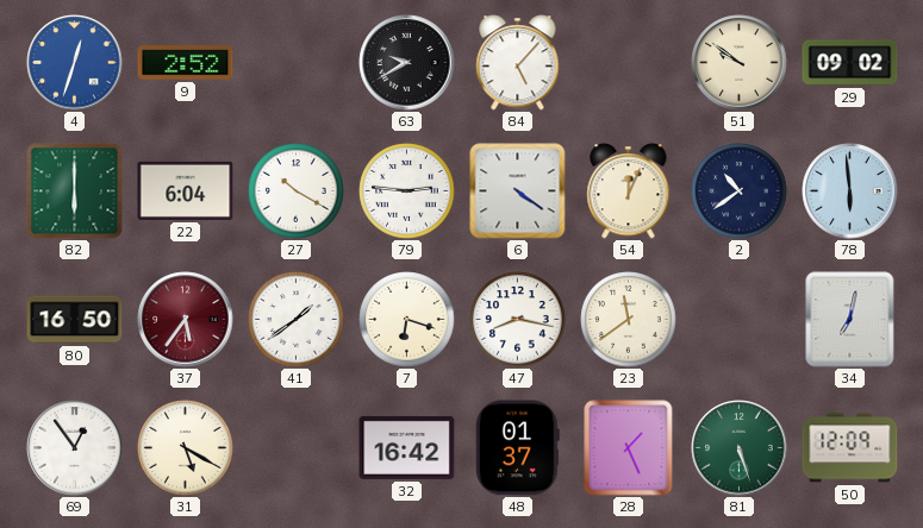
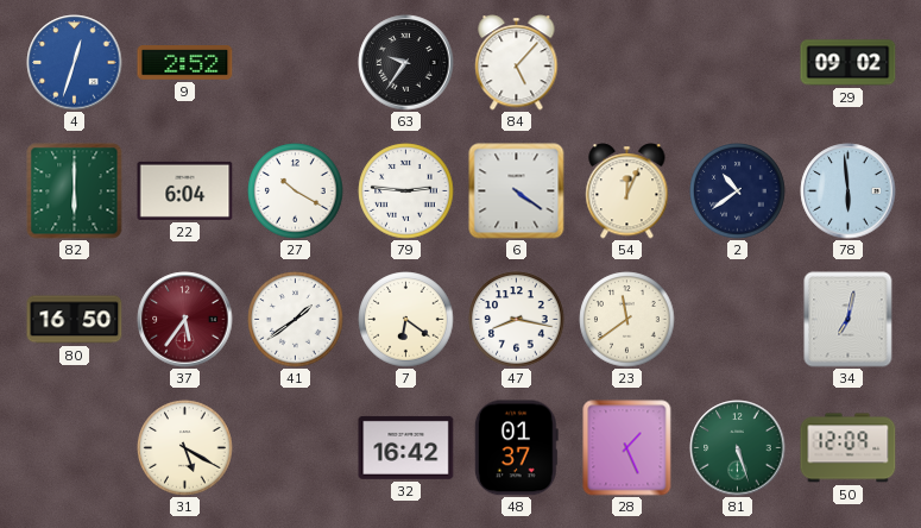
63: 9:40 -> 9:36 (406, 63)
51: 9:51 -> none (740, 63)
7: 6:18 -> 6:21 (406, 320)
69: 12:54 -> none (75, 448)
